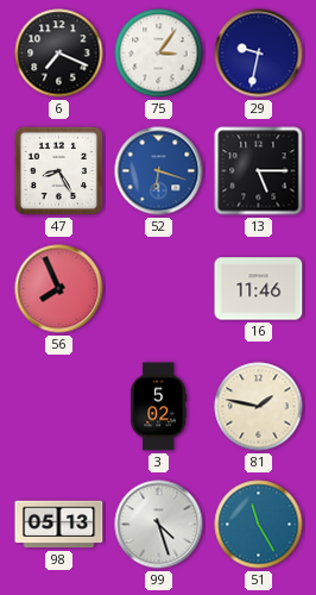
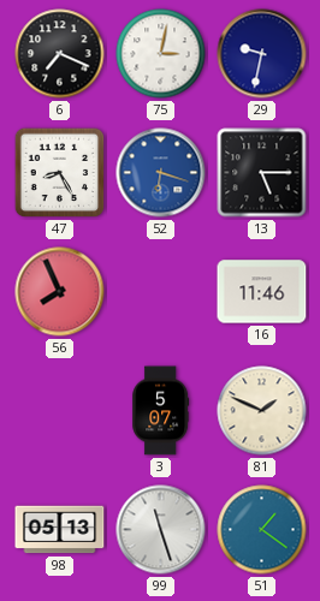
75: 3:06 -> 3:02 (161, 54)
3: 5:02 -> 5:07 (161, 411)
81: 1:47 -> 1:49 (262, 411)
99: 4:27 -> 11:27 (161, 530)
51: 11:25 -> 1:21 (262, 530)
